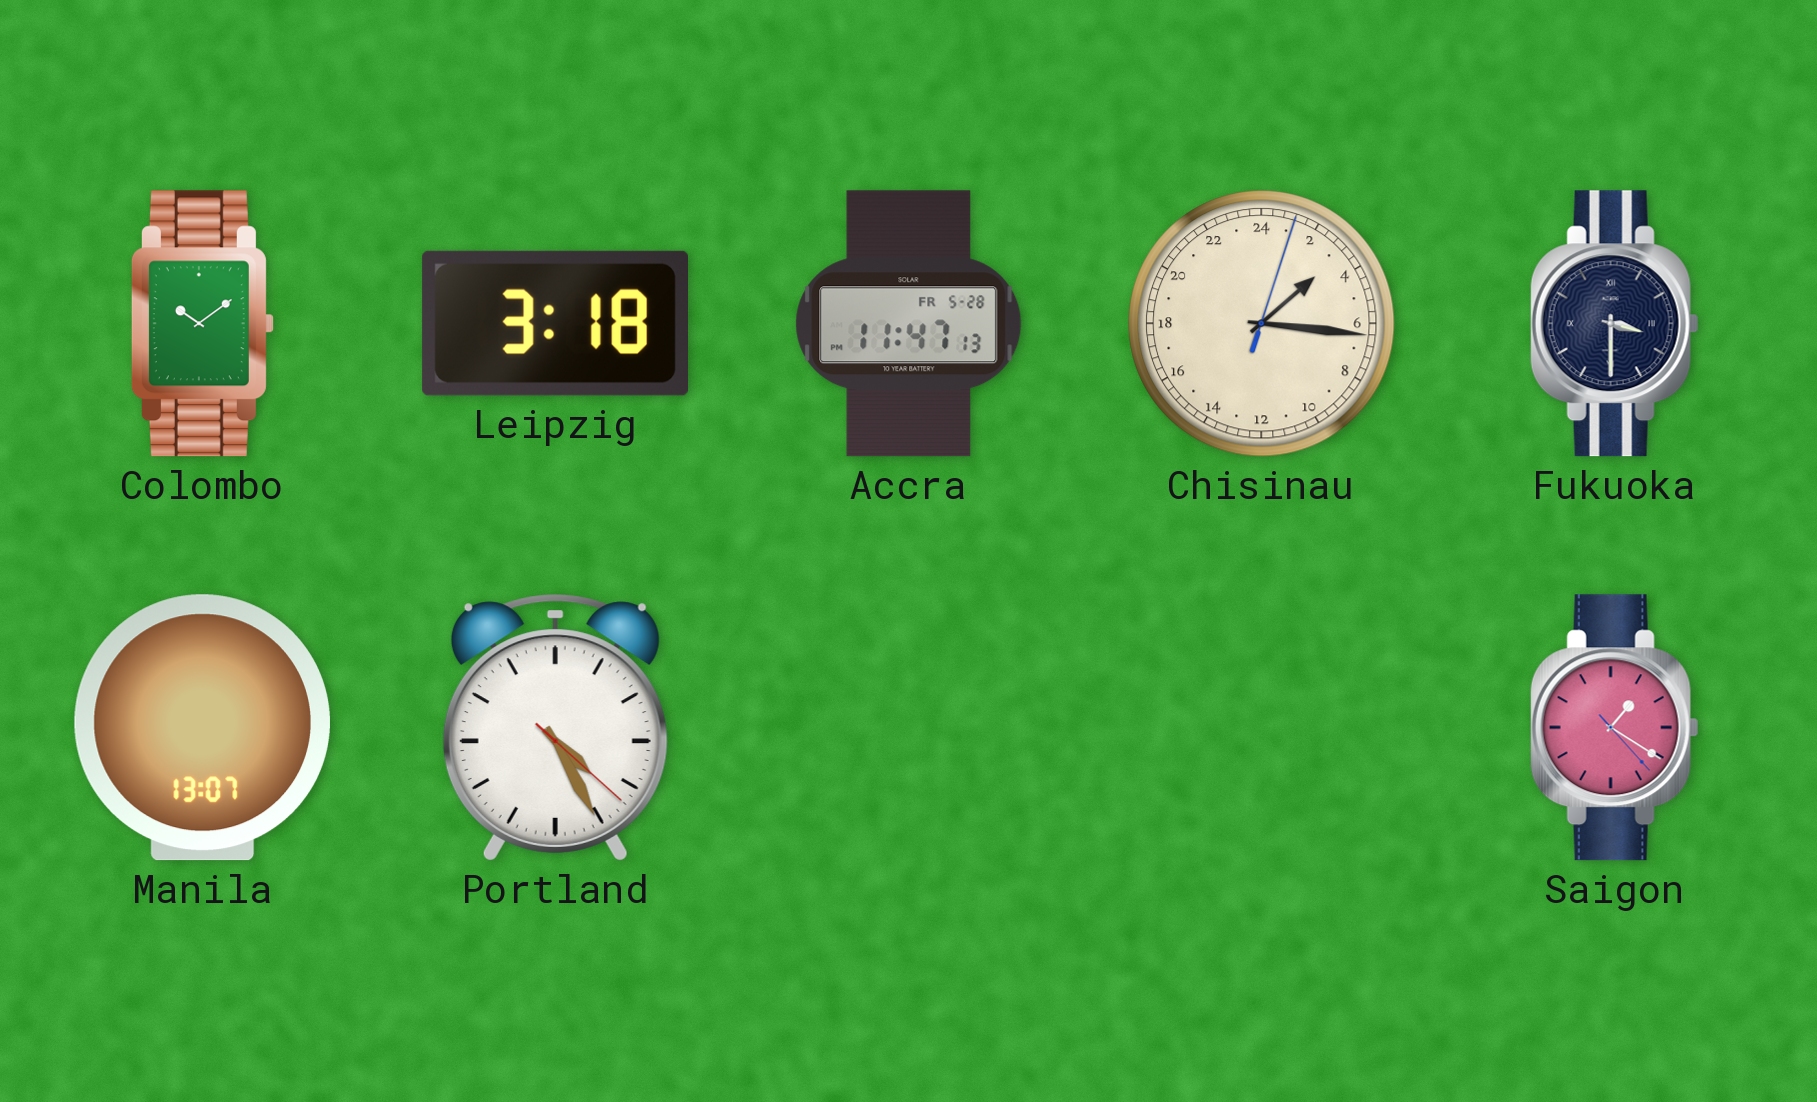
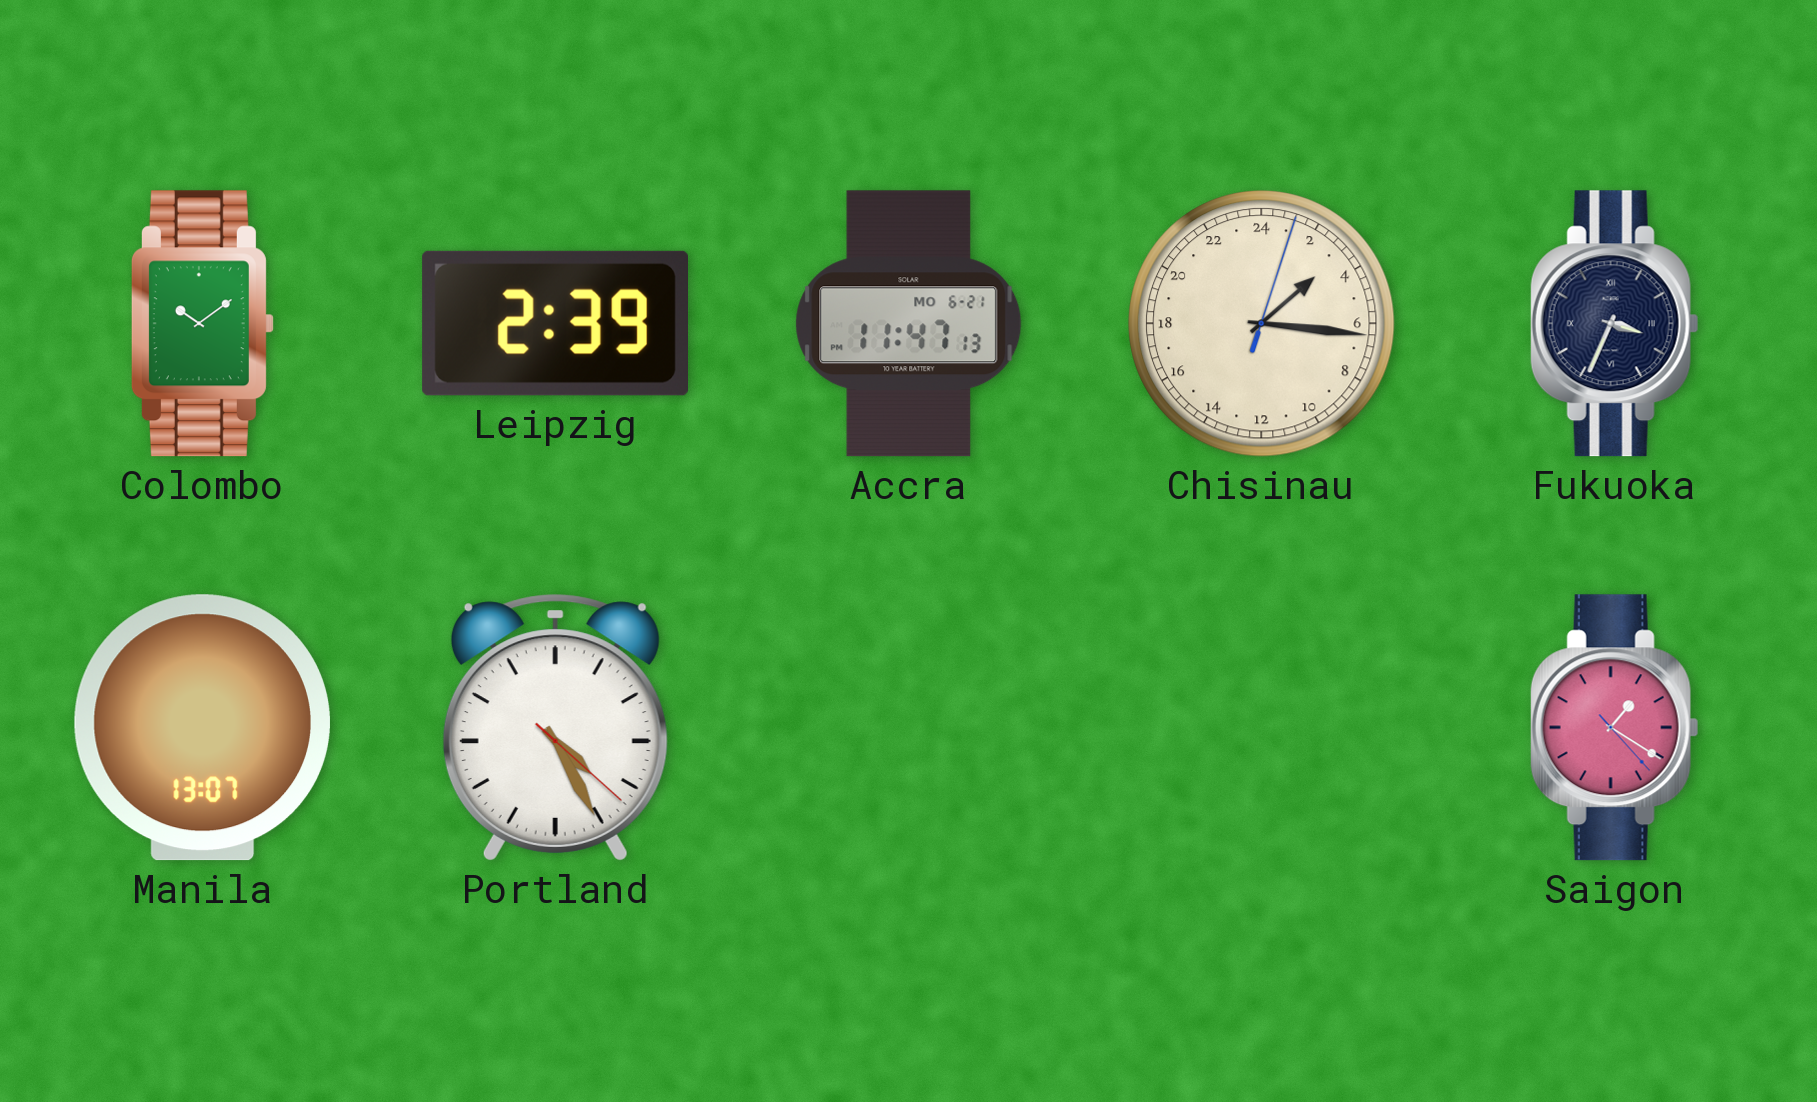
Leipzig: 3:18 -> 2:39 (555, 323)
Accra date: FR 5-28 -> MO 6-21 (909, 324)
Fukuoka: 3:30 -> 3:34 (1614, 324)
